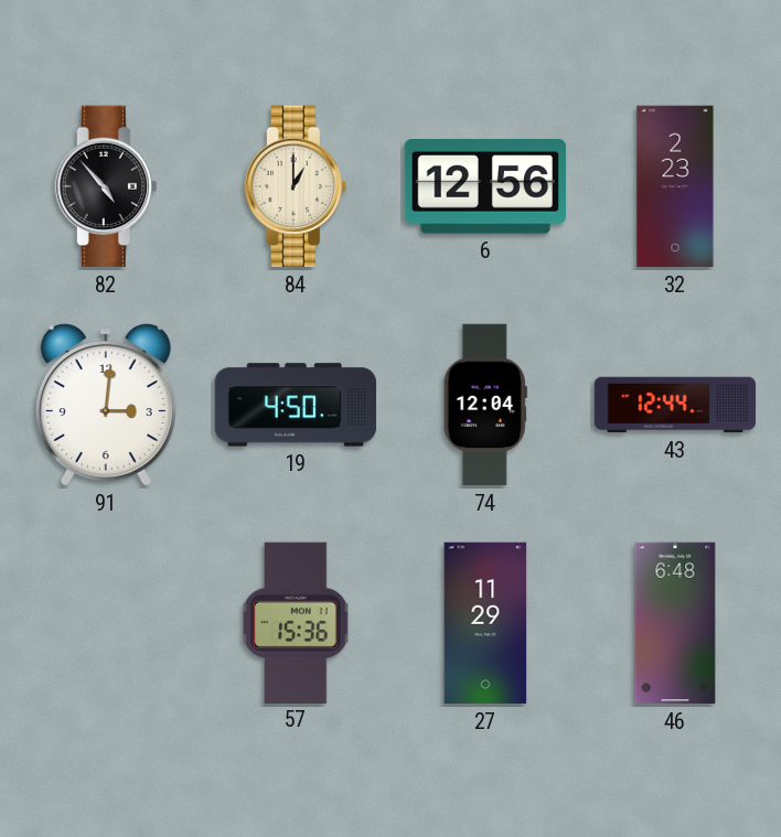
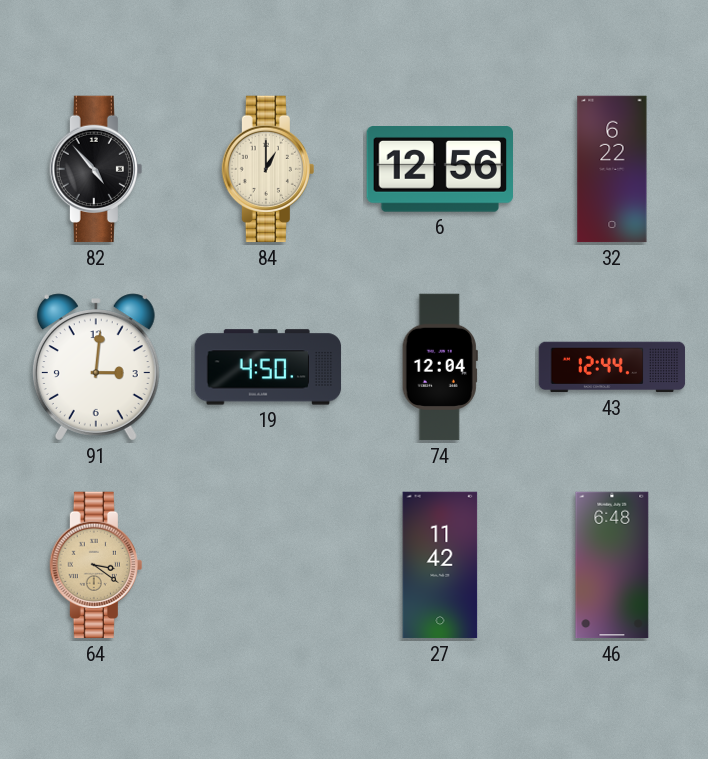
32: 2:23 -> 6:22 (612, 169)
64: none -> 3:21 (96, 565)
57: 15:36 -> none (296, 622)
27: 11:29 -> 11:42 (440, 565)
